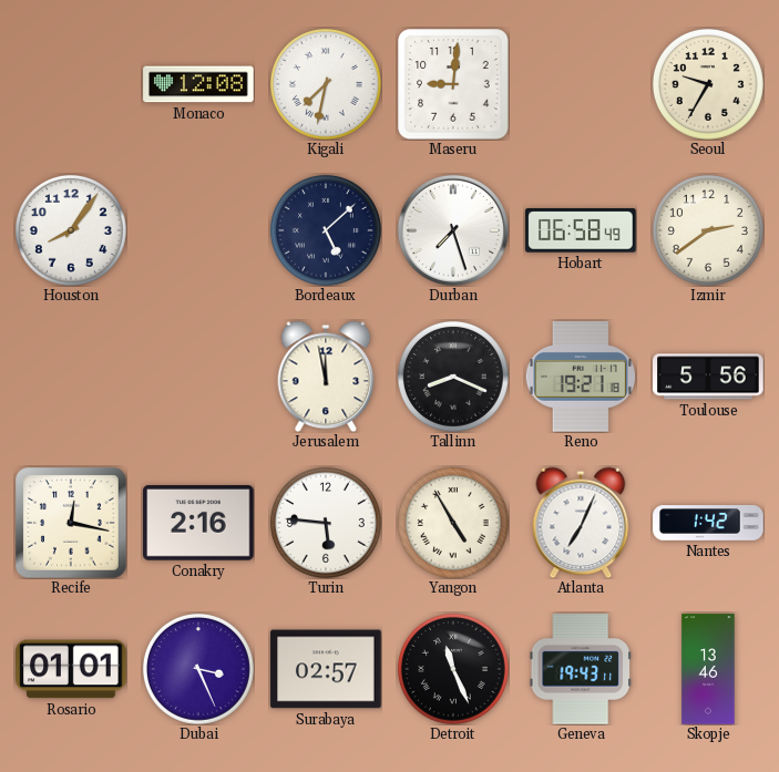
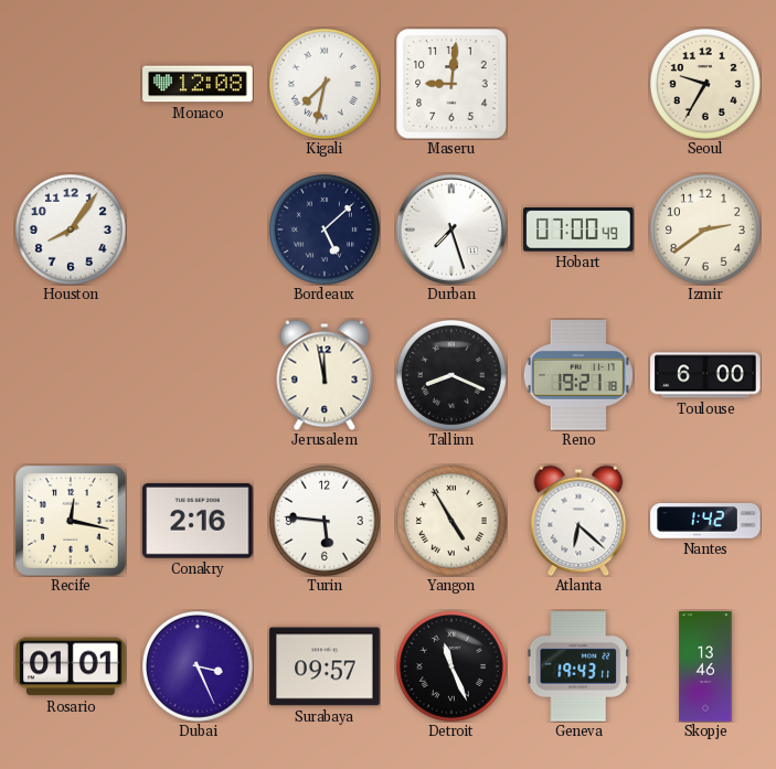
Hobart: 06:58 -> 07:00 (578, 229)
Toulouse: 5:56 -> 6:00 (705, 375)
Atlanta: 7:04 -> 6:22 (578, 521)
Surabaya: 02:57 -> 09:57 (325, 666)
